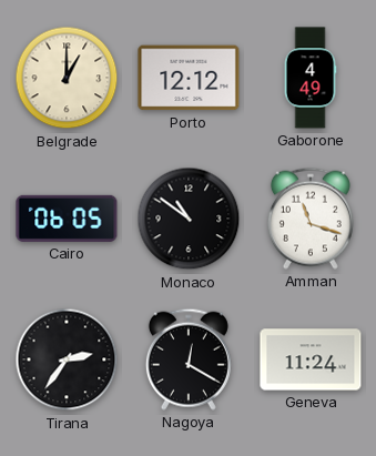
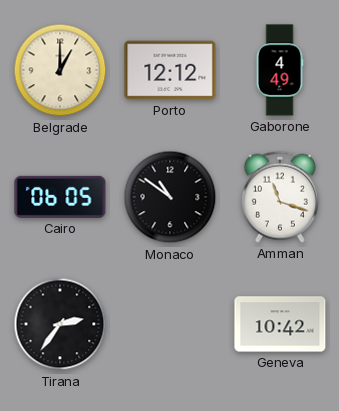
Nagoya: 12:20 -> none (189, 359)
Geneva: 11:24 -> 10:42 (280, 324)
